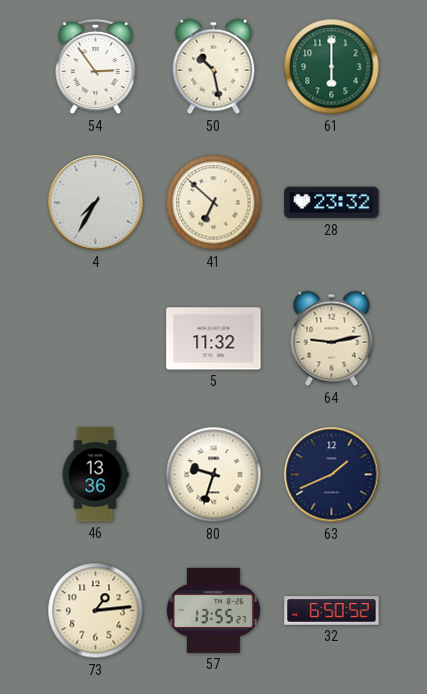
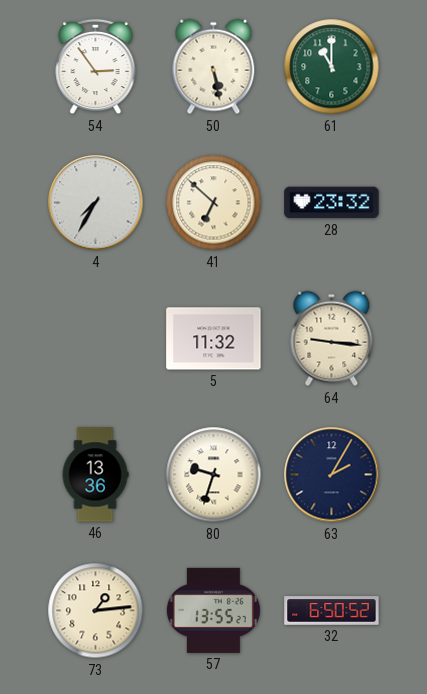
50: 10:28 -> 5:28 (214, 67)
61: 6:00 -> 11:00 (332, 67)
64: 9:13 -> 9:16 (332, 339)
63: 1:41 -> 2:05 (332, 475)
